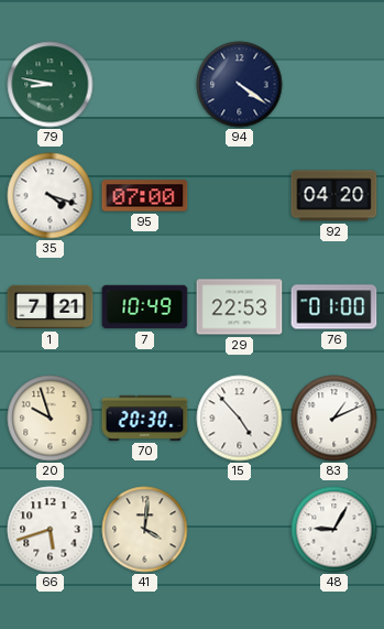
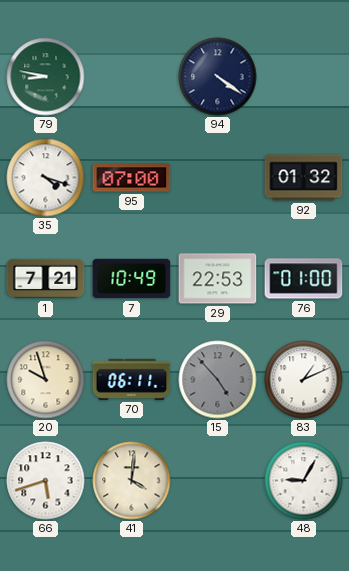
92: 04:20 -> 01:32 (304, 178)
70: 20:30 -> 06:11 (132, 379)
15 dial: white -> grey (218, 380)
